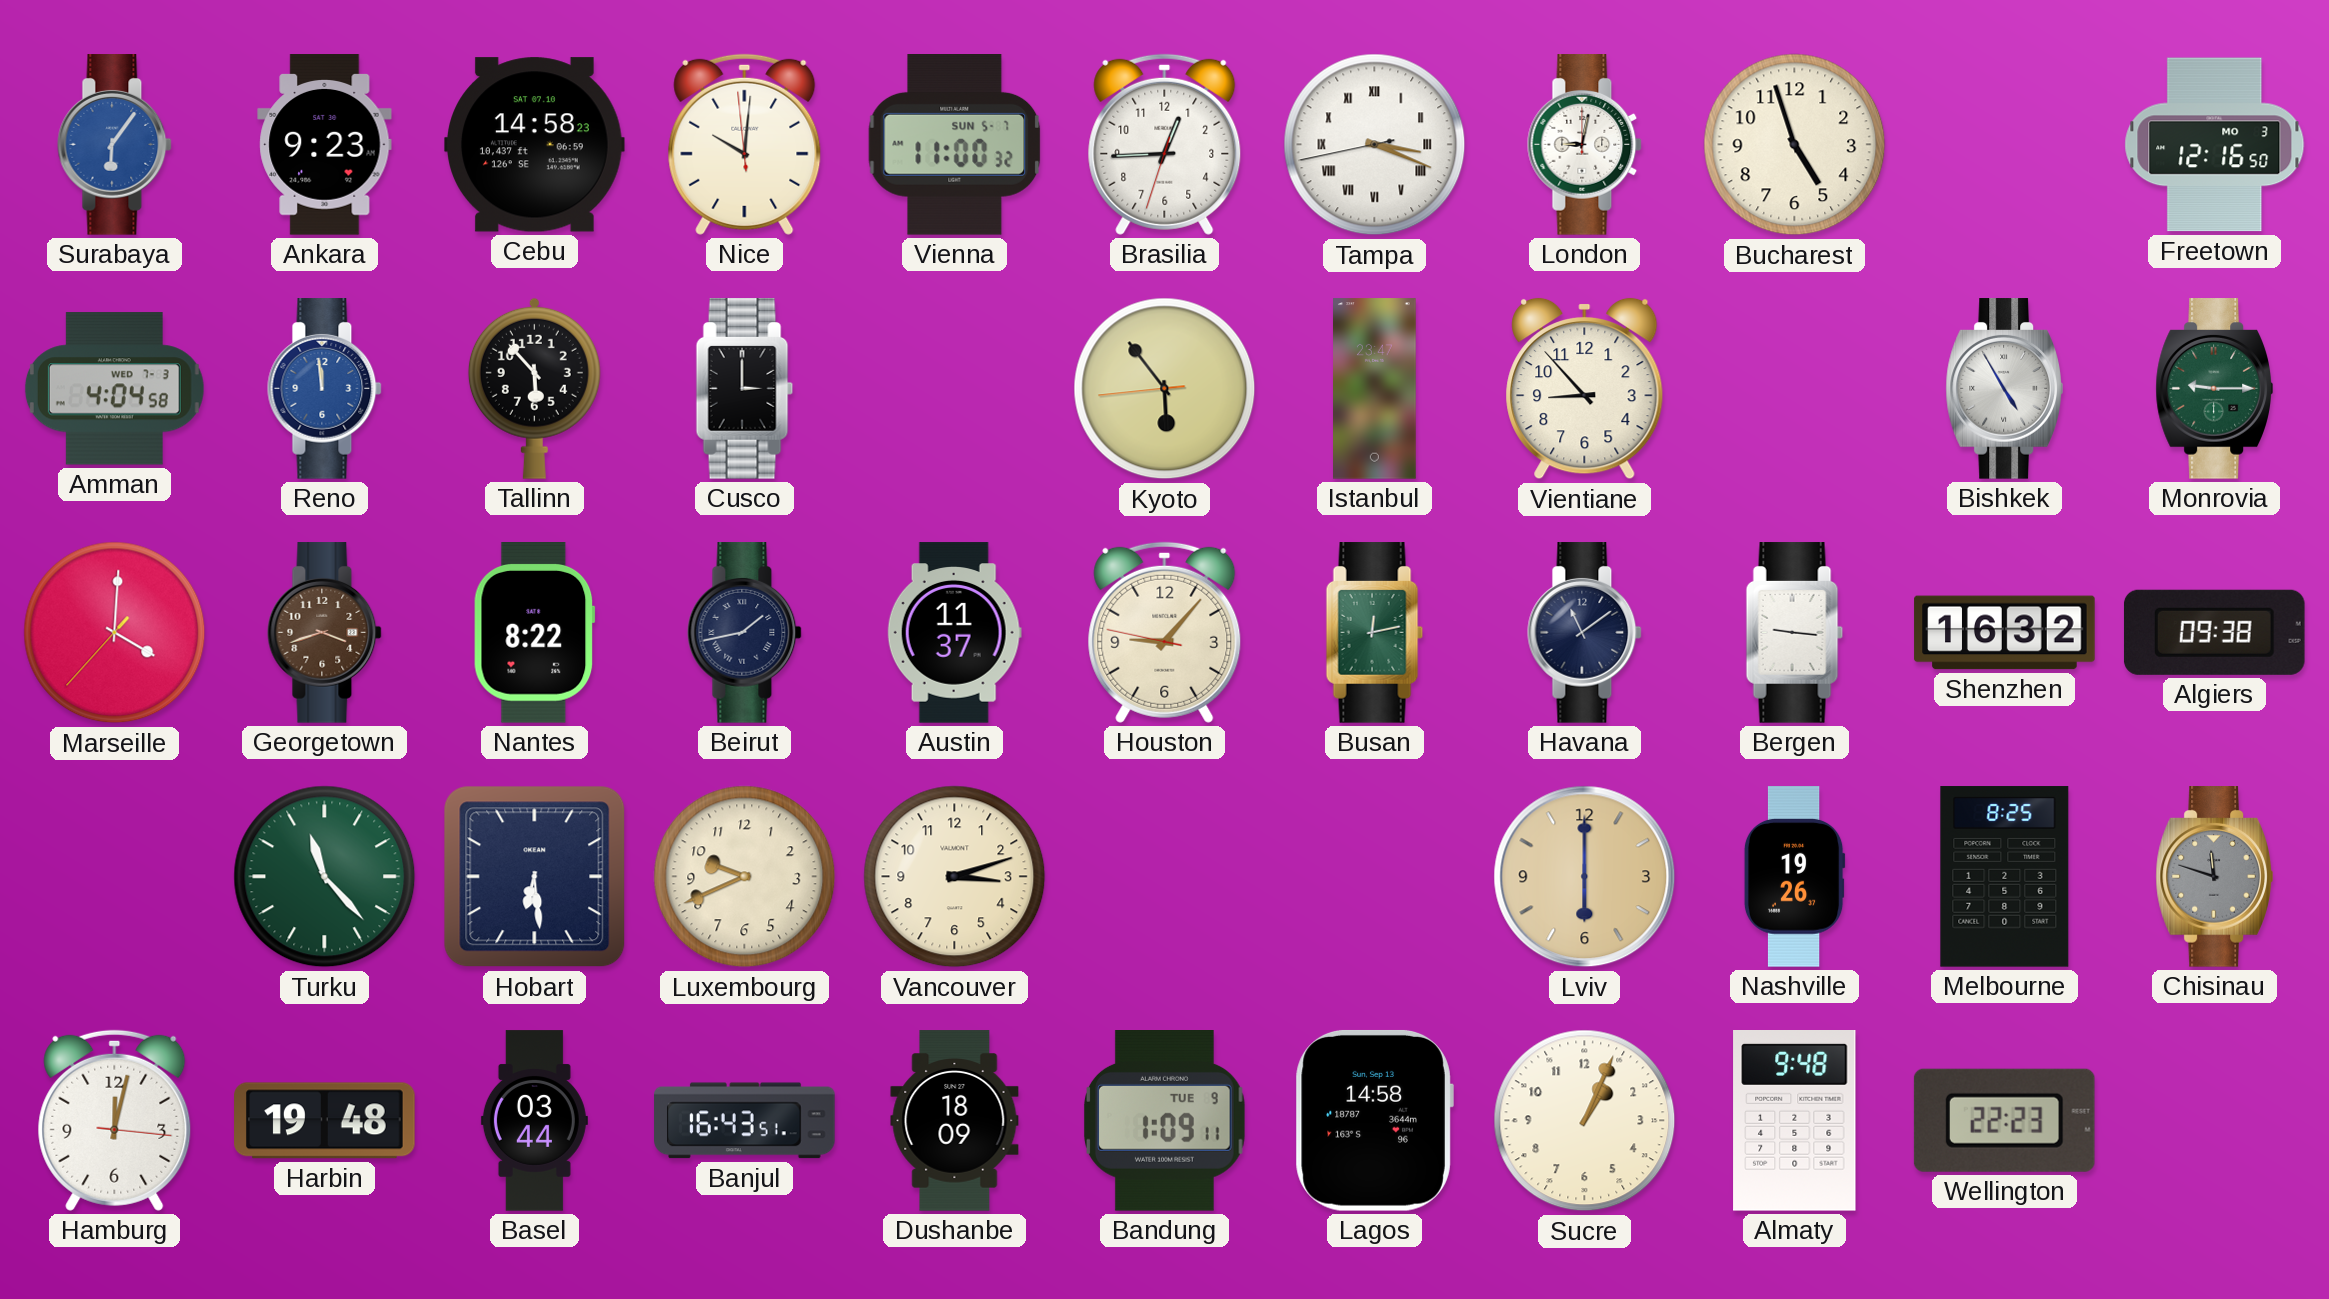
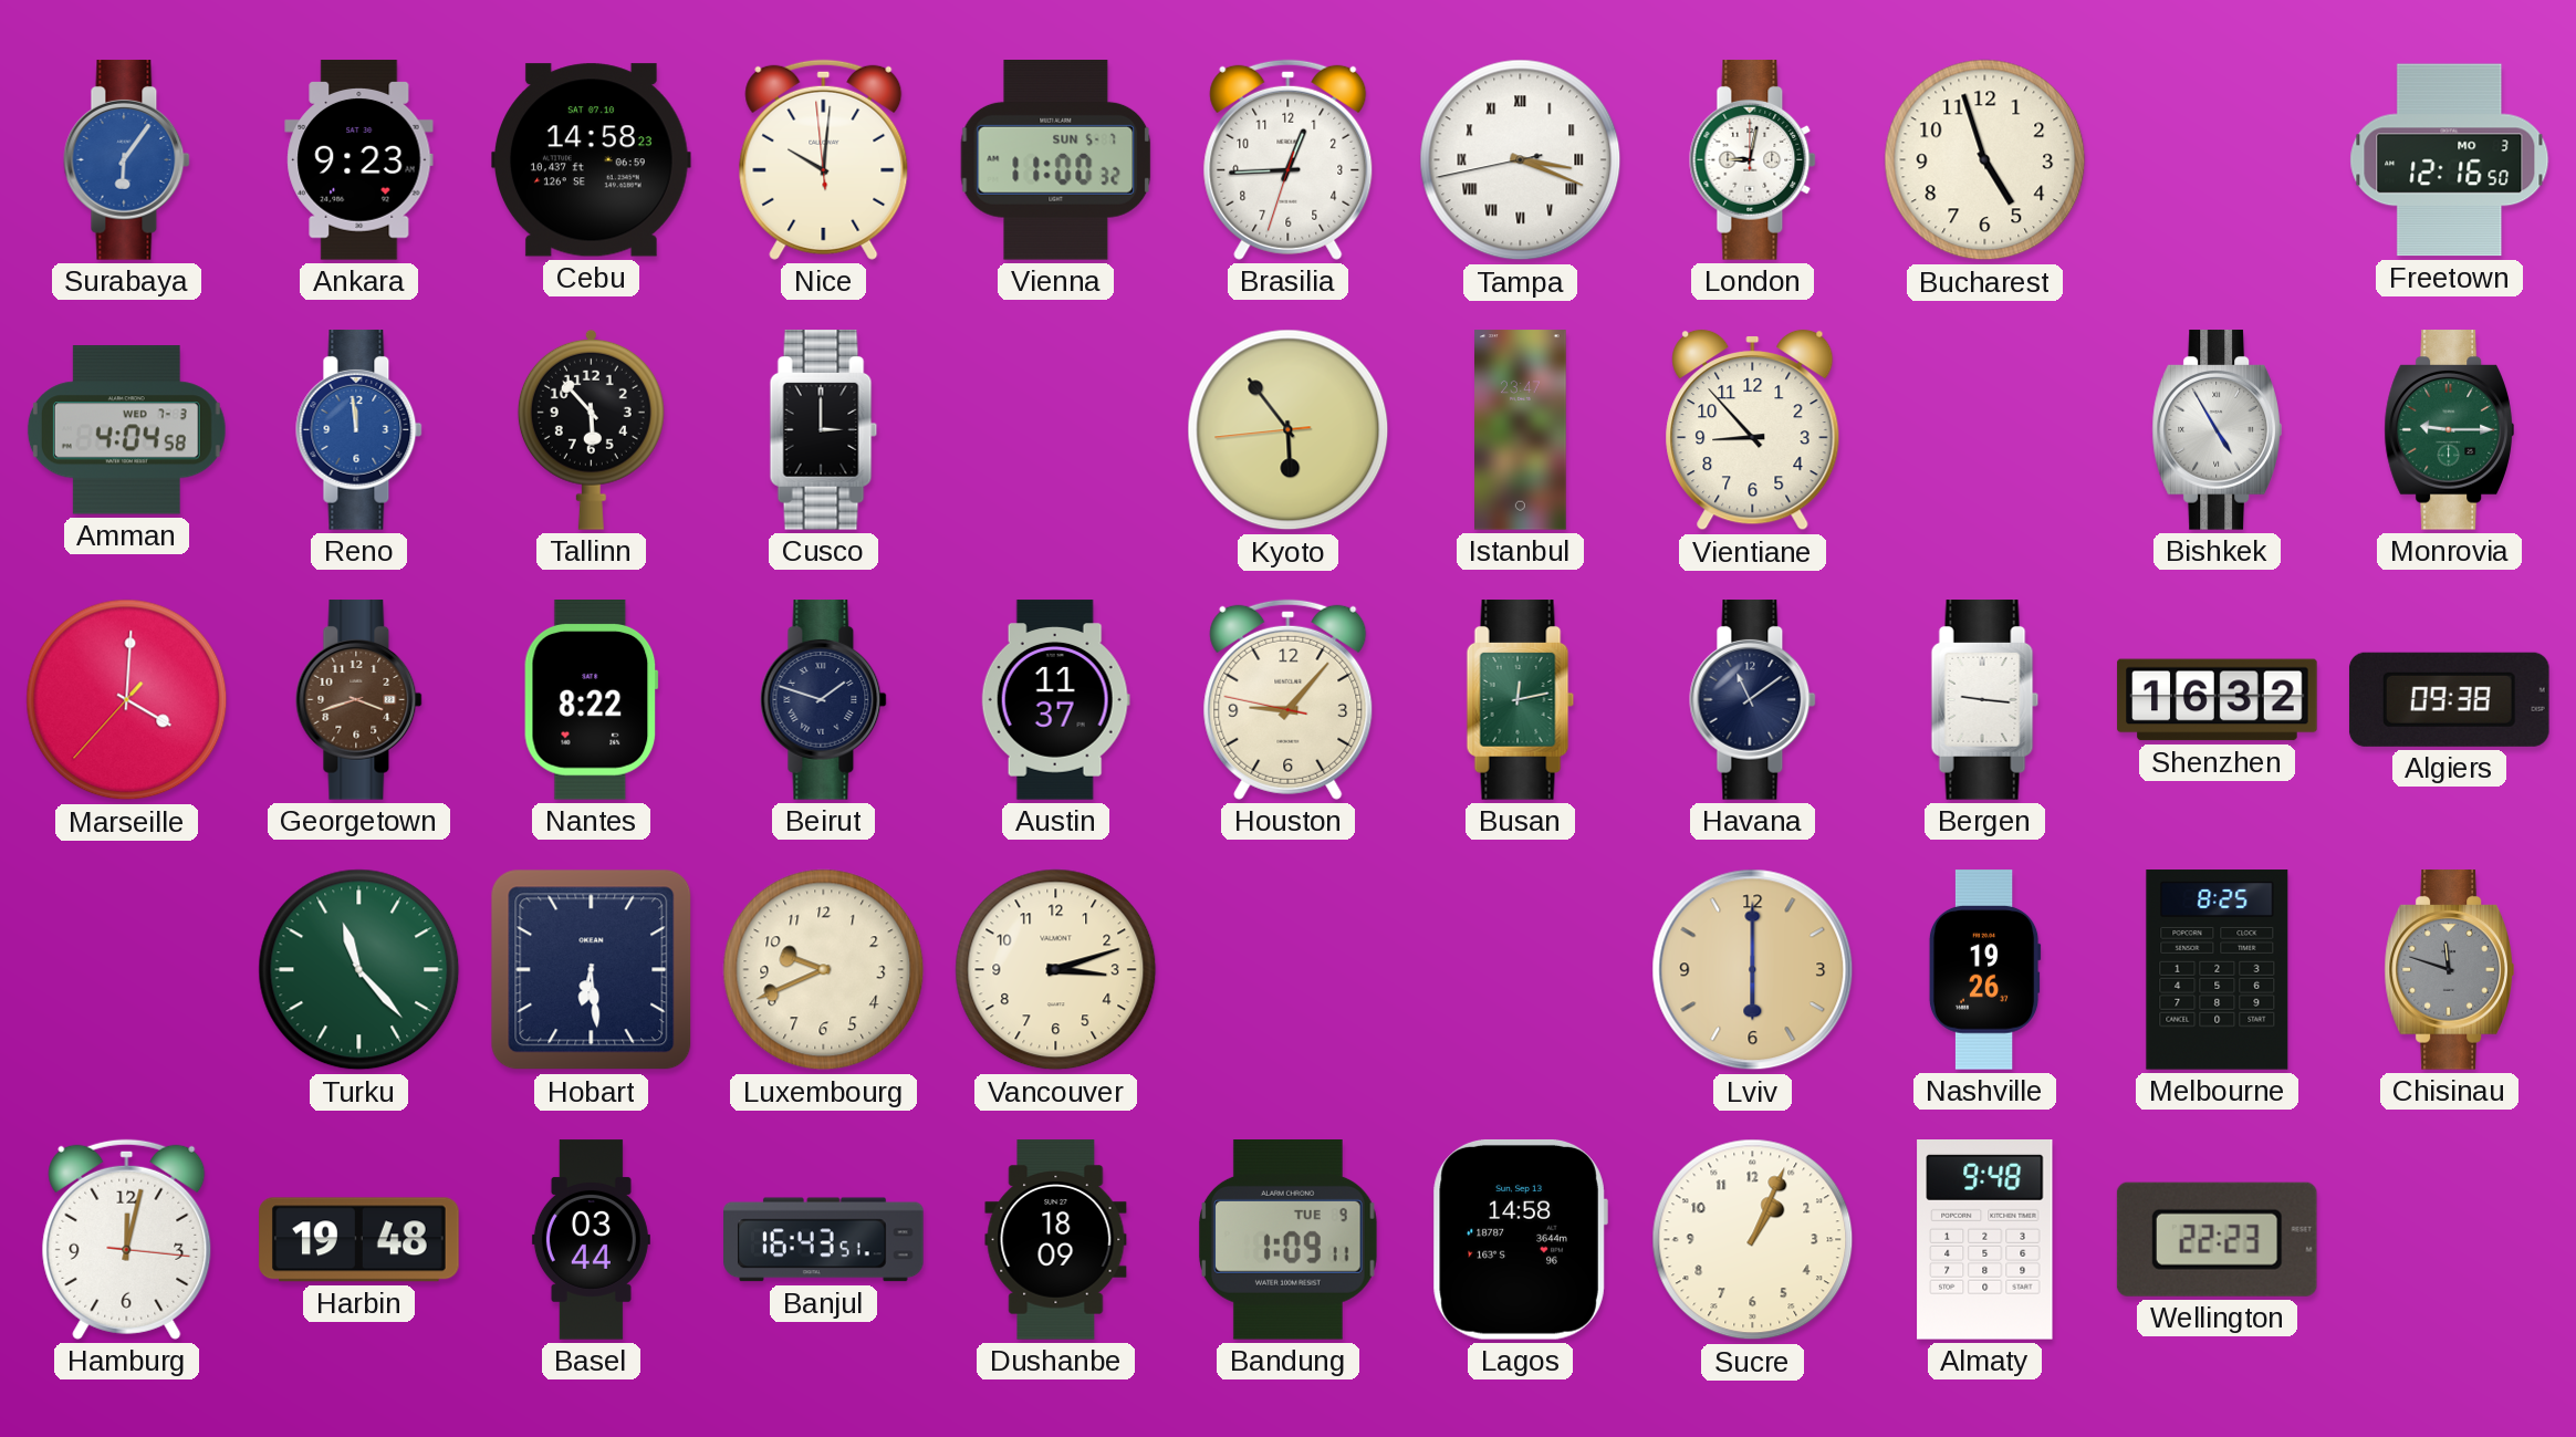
Beirut: 1:43 -> 1:48 (824, 700)
